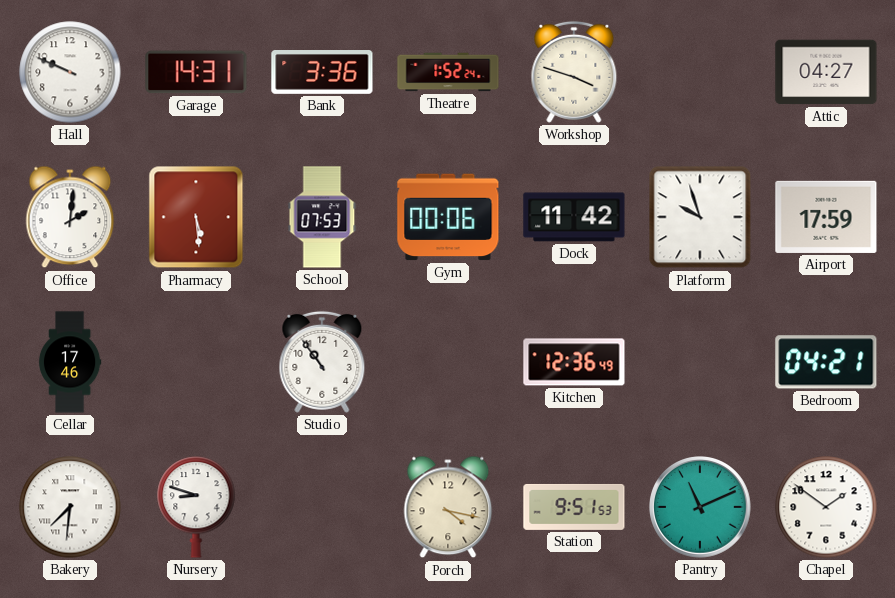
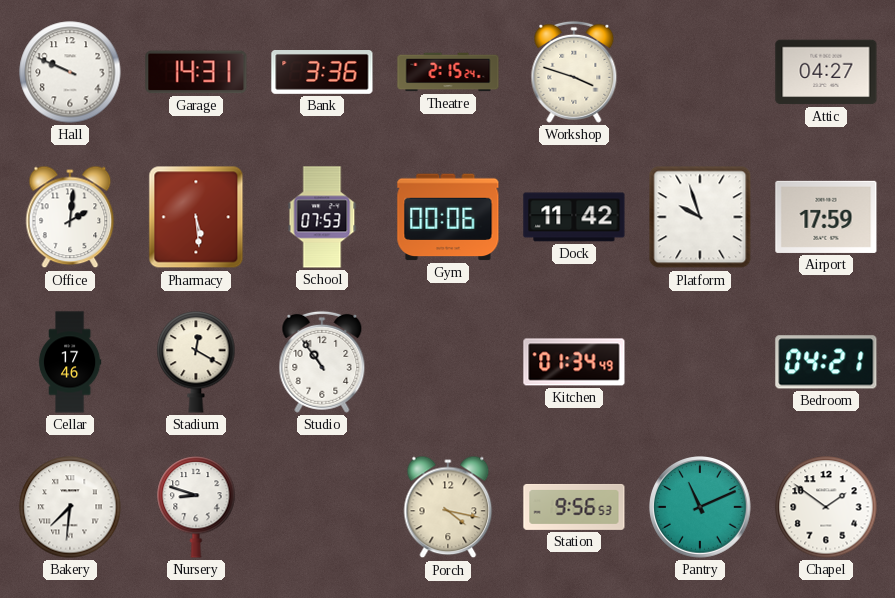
Theatre: 1:52 -> 2:15 (448, 72)
Stadium: none -> 12:20 (196, 362)
Kitchen: 12:36 -> 01:34 (574, 362)
Station: 9:51 -> 9:56 (574, 507)
